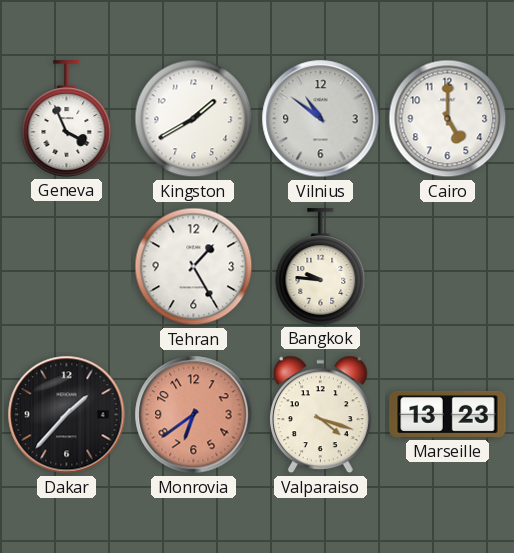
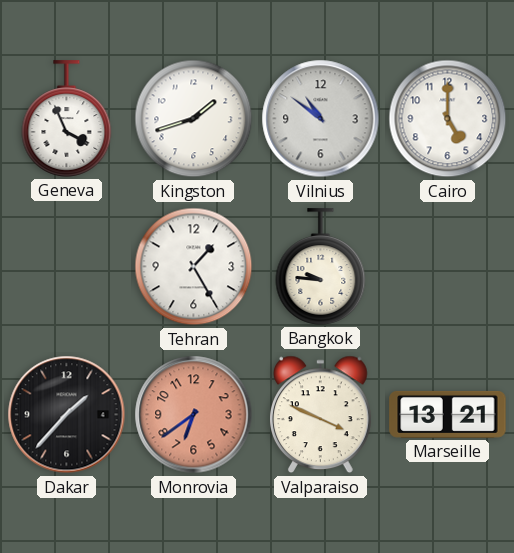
Kingston: 1:40 -> 1:42 (194, 119)
Valparaiso: 4:18 -> 3:49 (321, 415)
Marseille: 13:23 -> 13:21 (448, 414)
